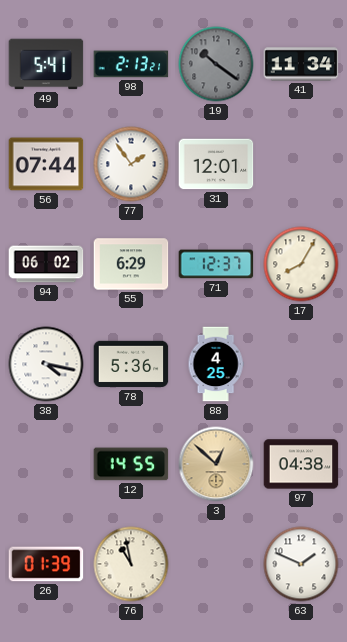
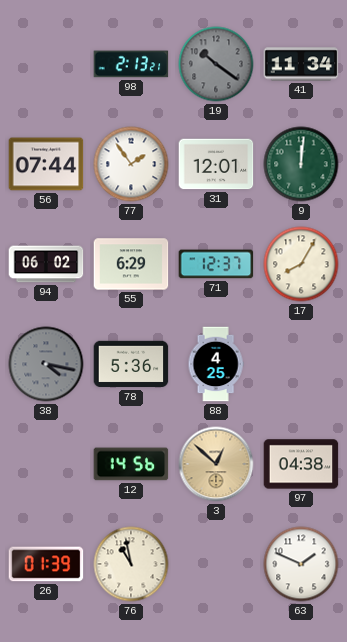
49: 5:41 -> none (46, 64)
9: none -> 12:01 (301, 164)
38 dial: white -> grey (46, 364)
12: 14:55 -> 14:56 (131, 464)
